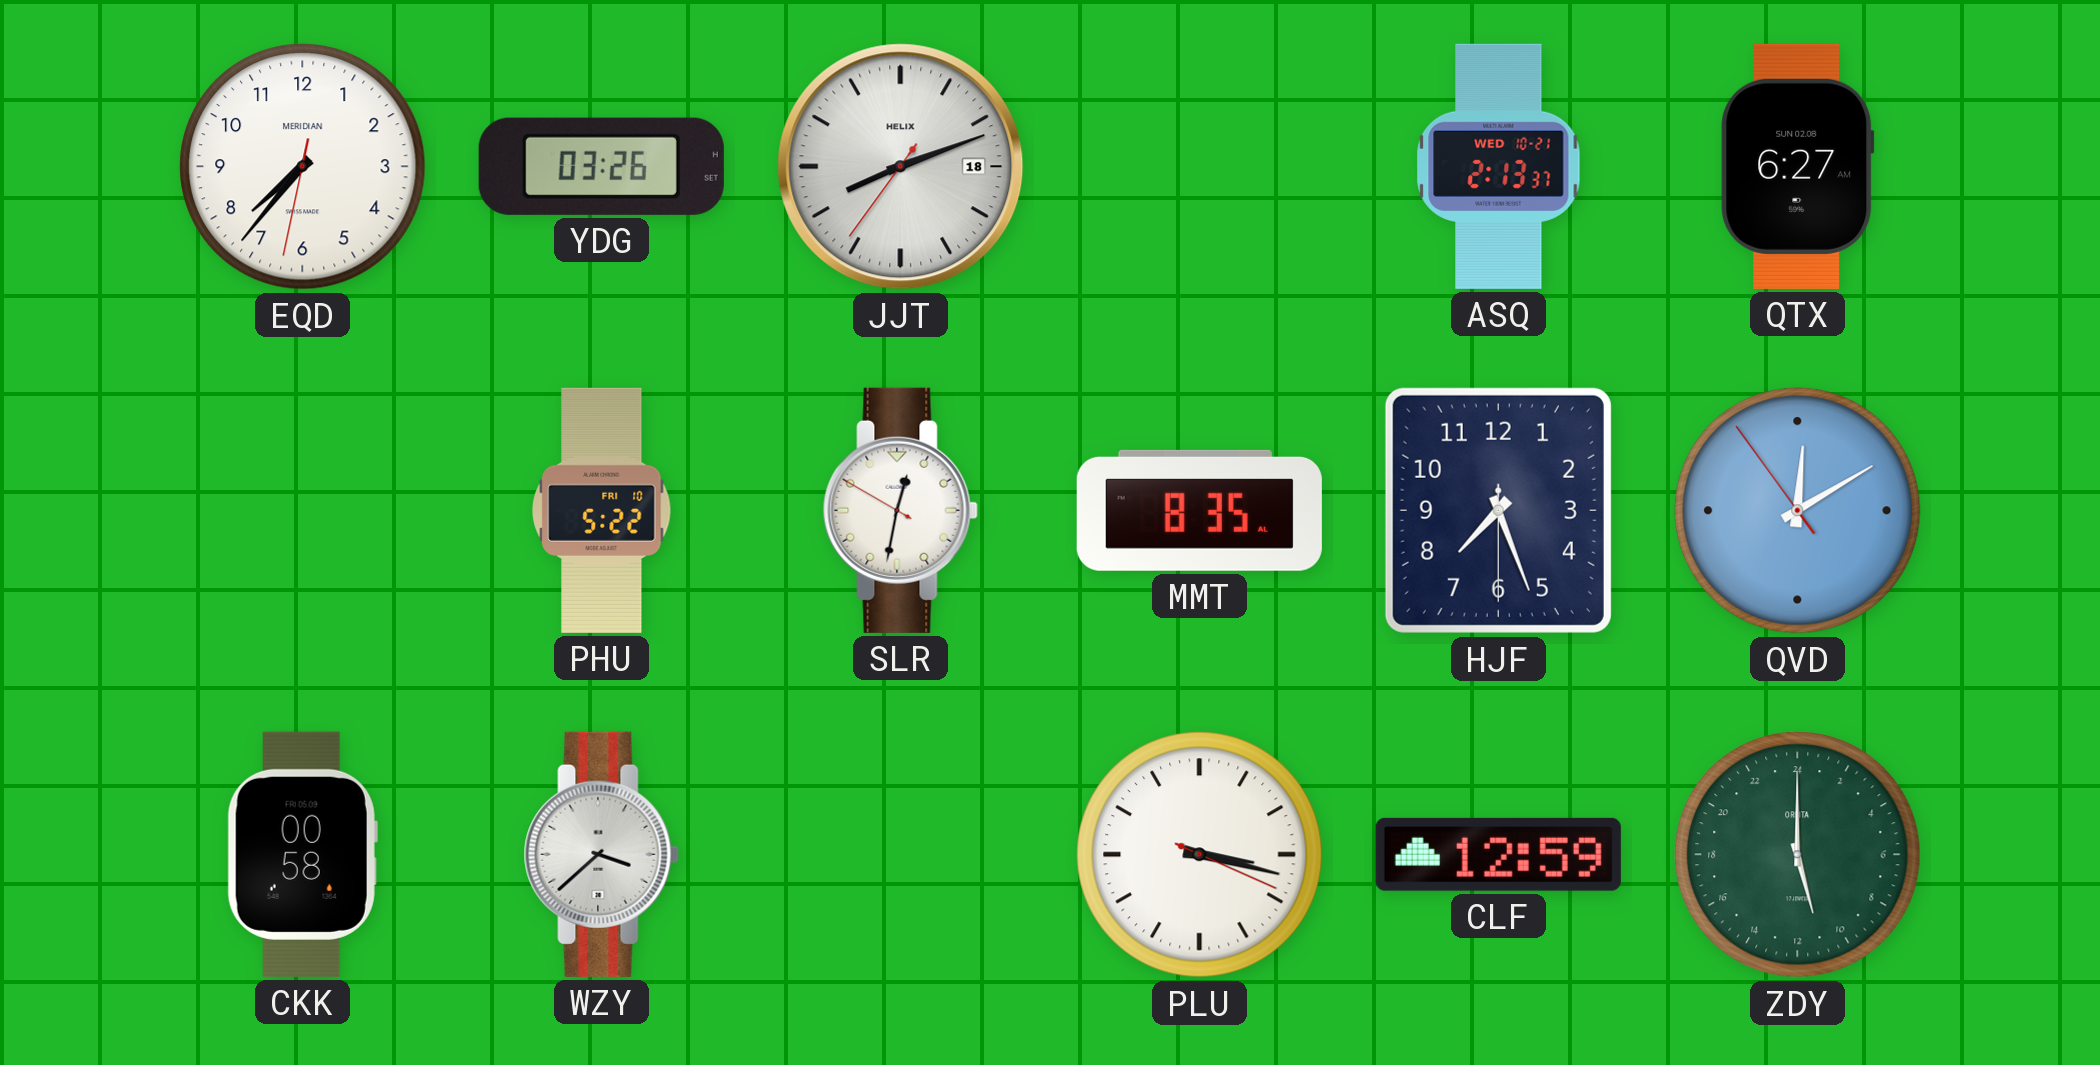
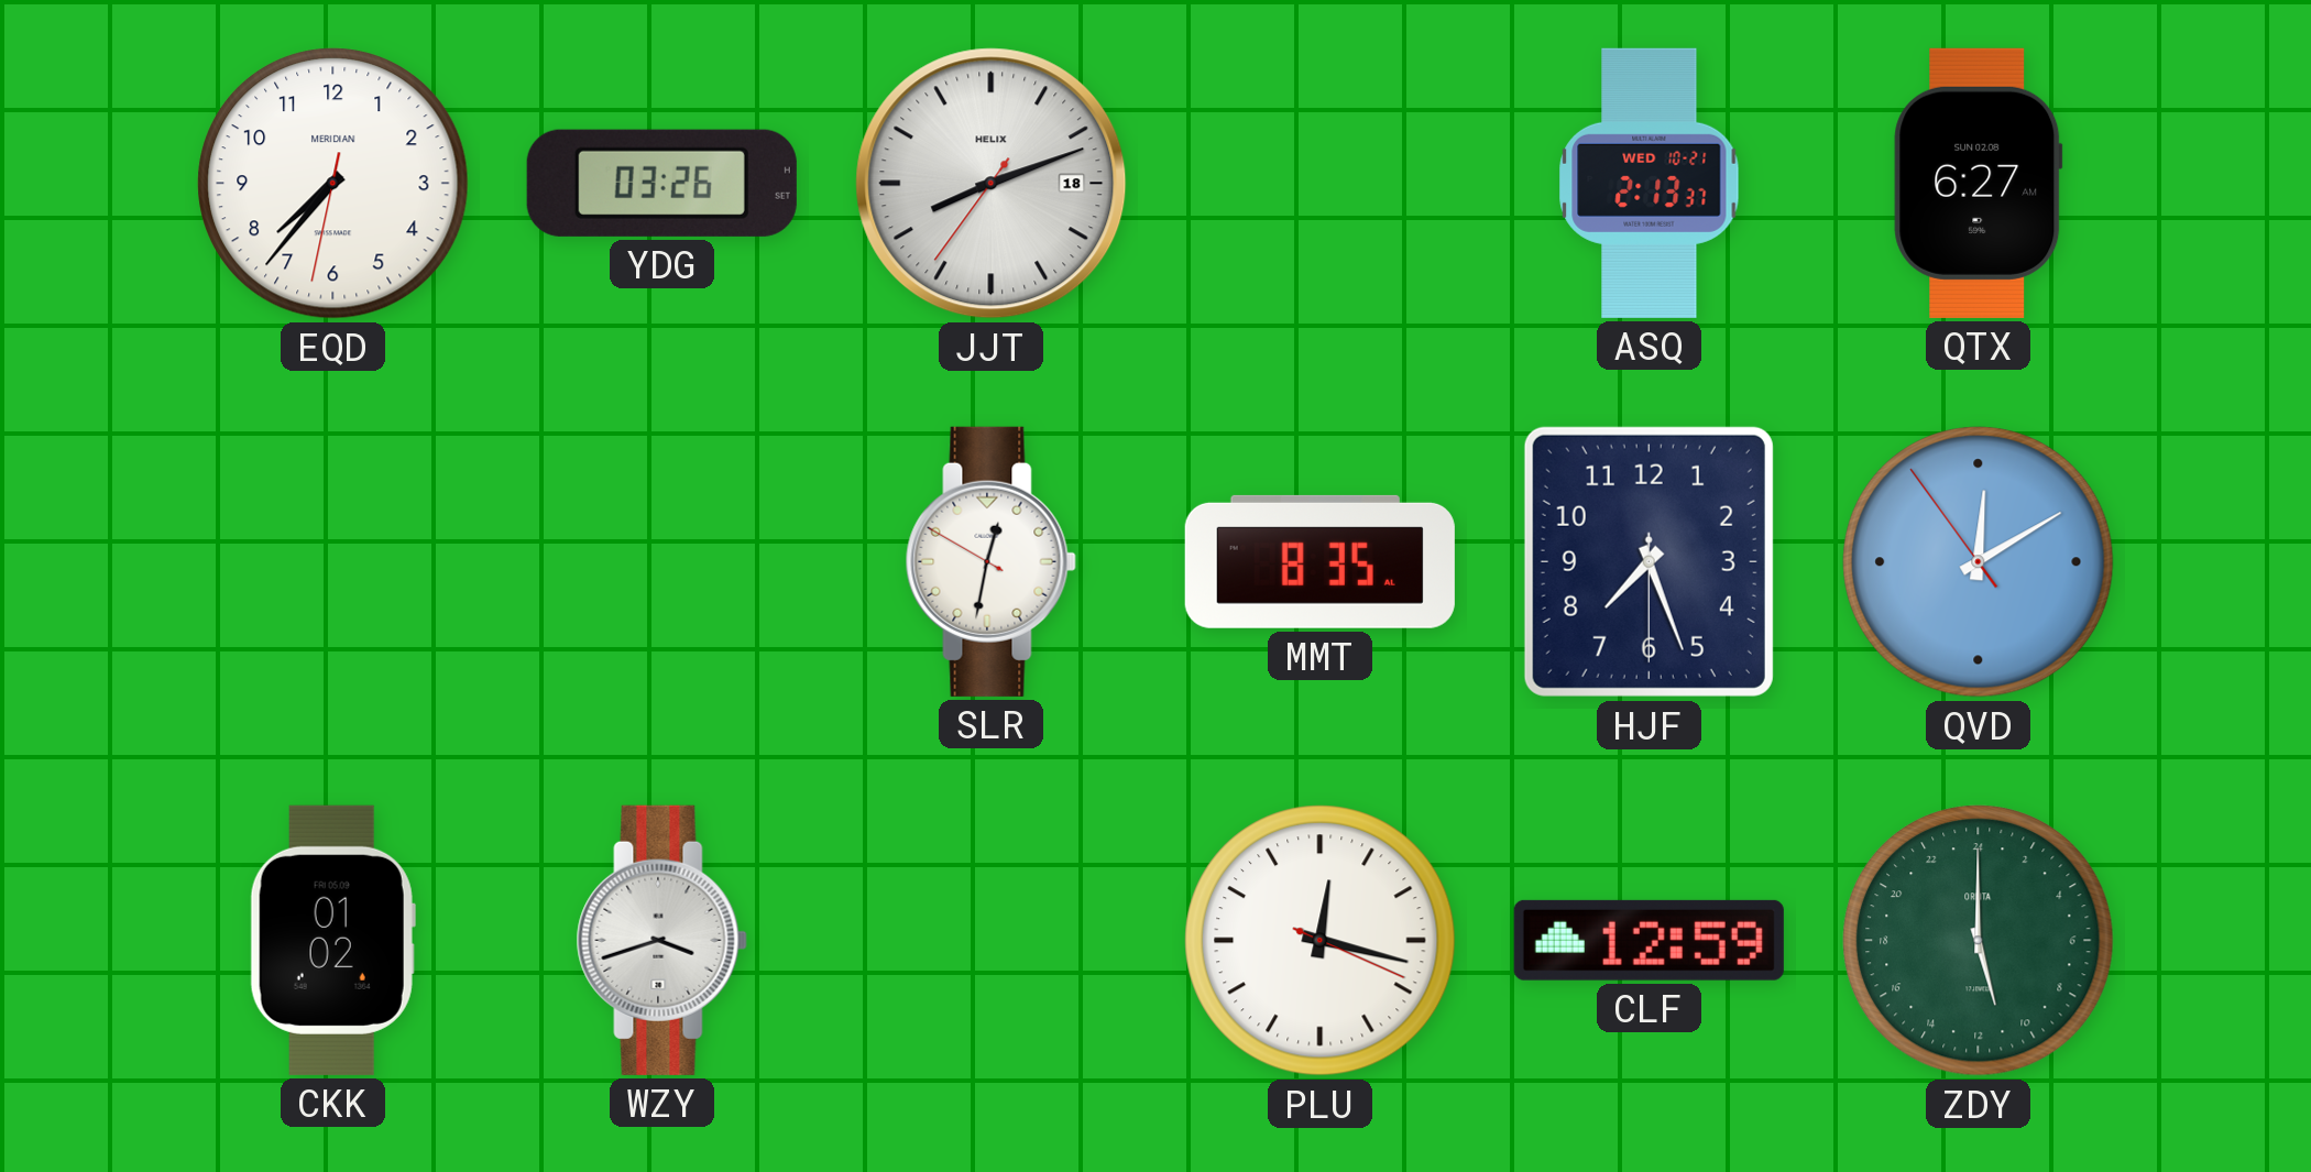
PHU: 5:22 -> none (602, 510)
CKK: 00:58 -> 01:02 (332, 940)
WZY: 3:38 -> 3:42 (661, 940)
PLU: 3:17 -> 12:17 (1321, 941)
